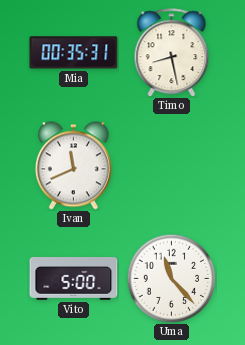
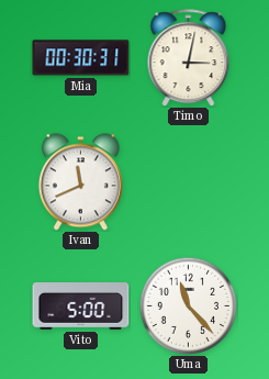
Mia: 00:35 -> 00:30 (81, 58)
Timo: 8:28 -> 3:02 (189, 58)
